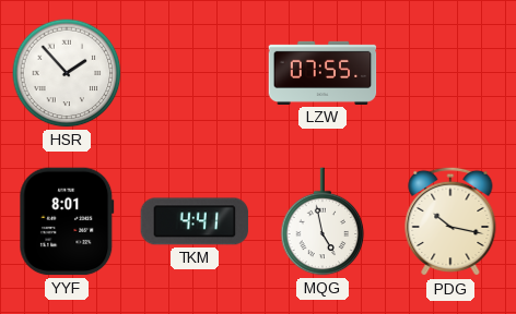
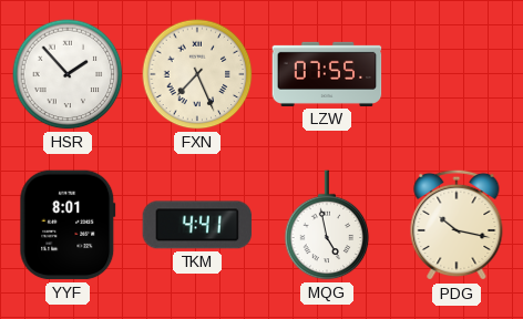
FXN: none -> 7:26 (197, 74)
